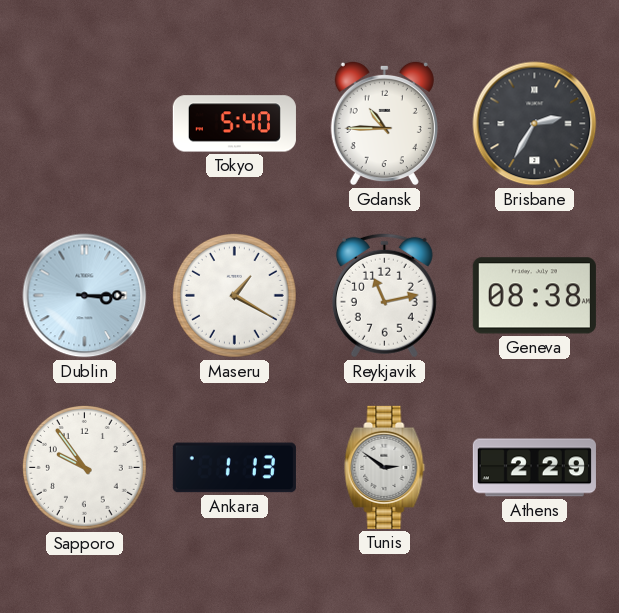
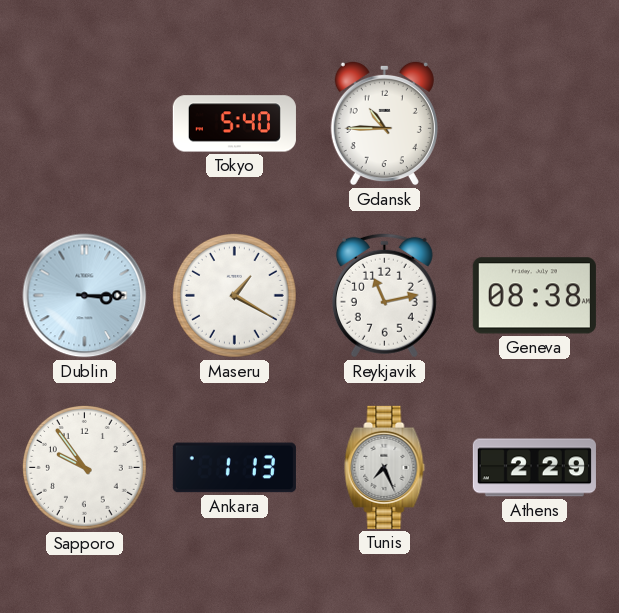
Brisbane: 2:35 -> none (535, 124)
Tunis: 2:51 -> 7:26 (385, 467)
